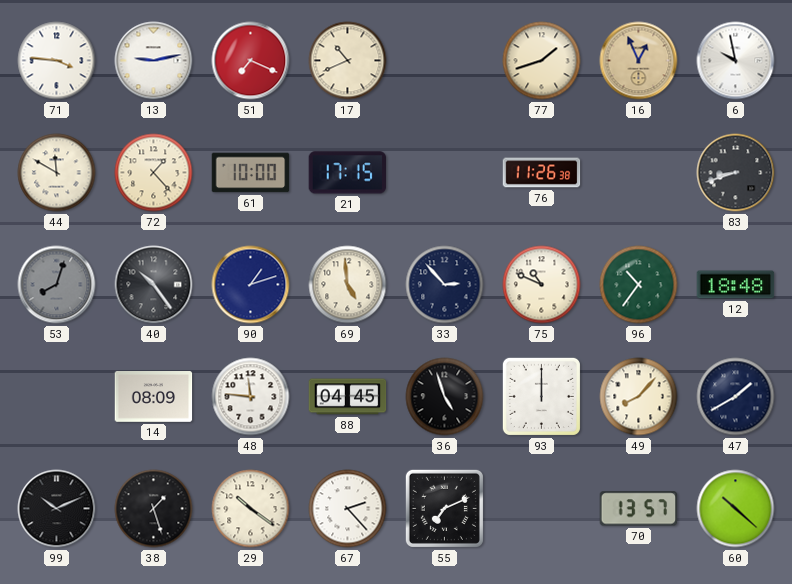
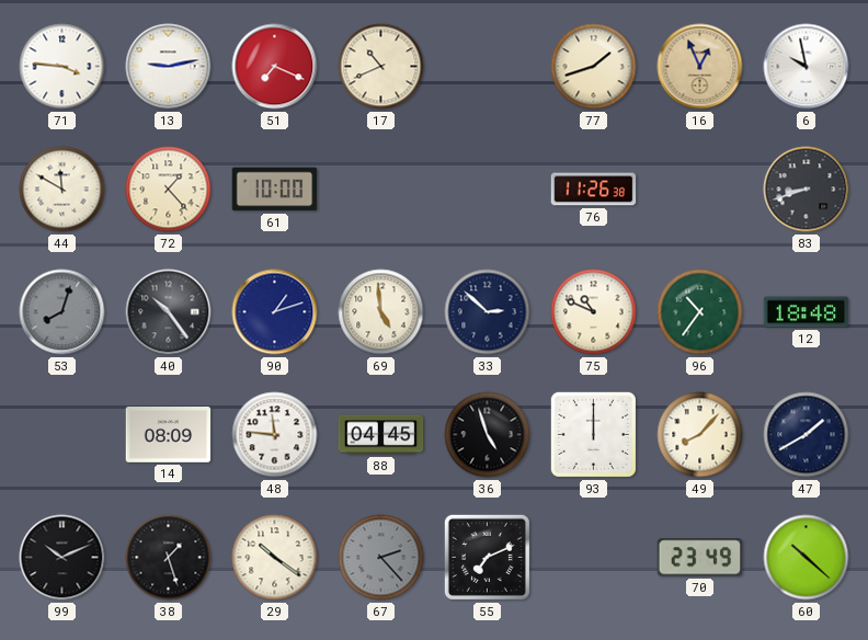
21: 17:15 -> none (348, 173)
33: 2:53 -> 2:52 (488, 312)
67 dial: white -> grey (381, 558)
70: 13:57 -> 23:49 (700, 558)
